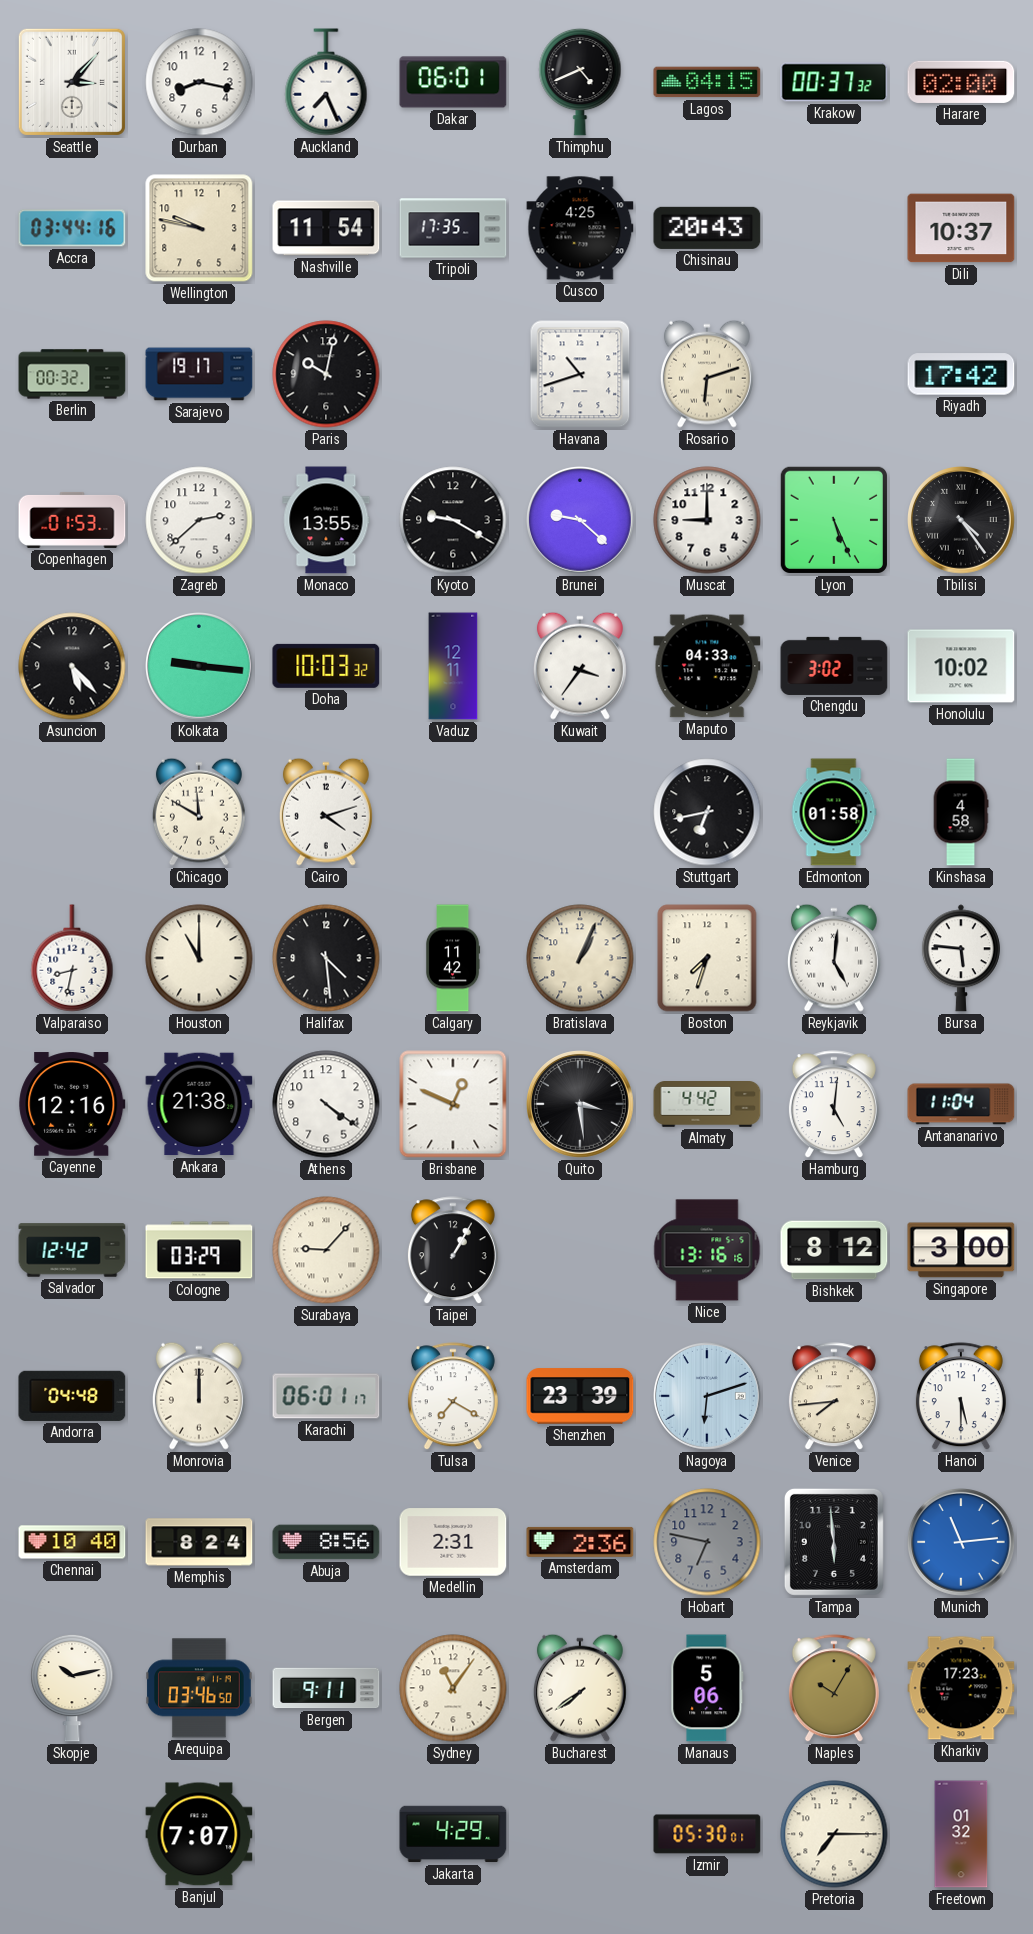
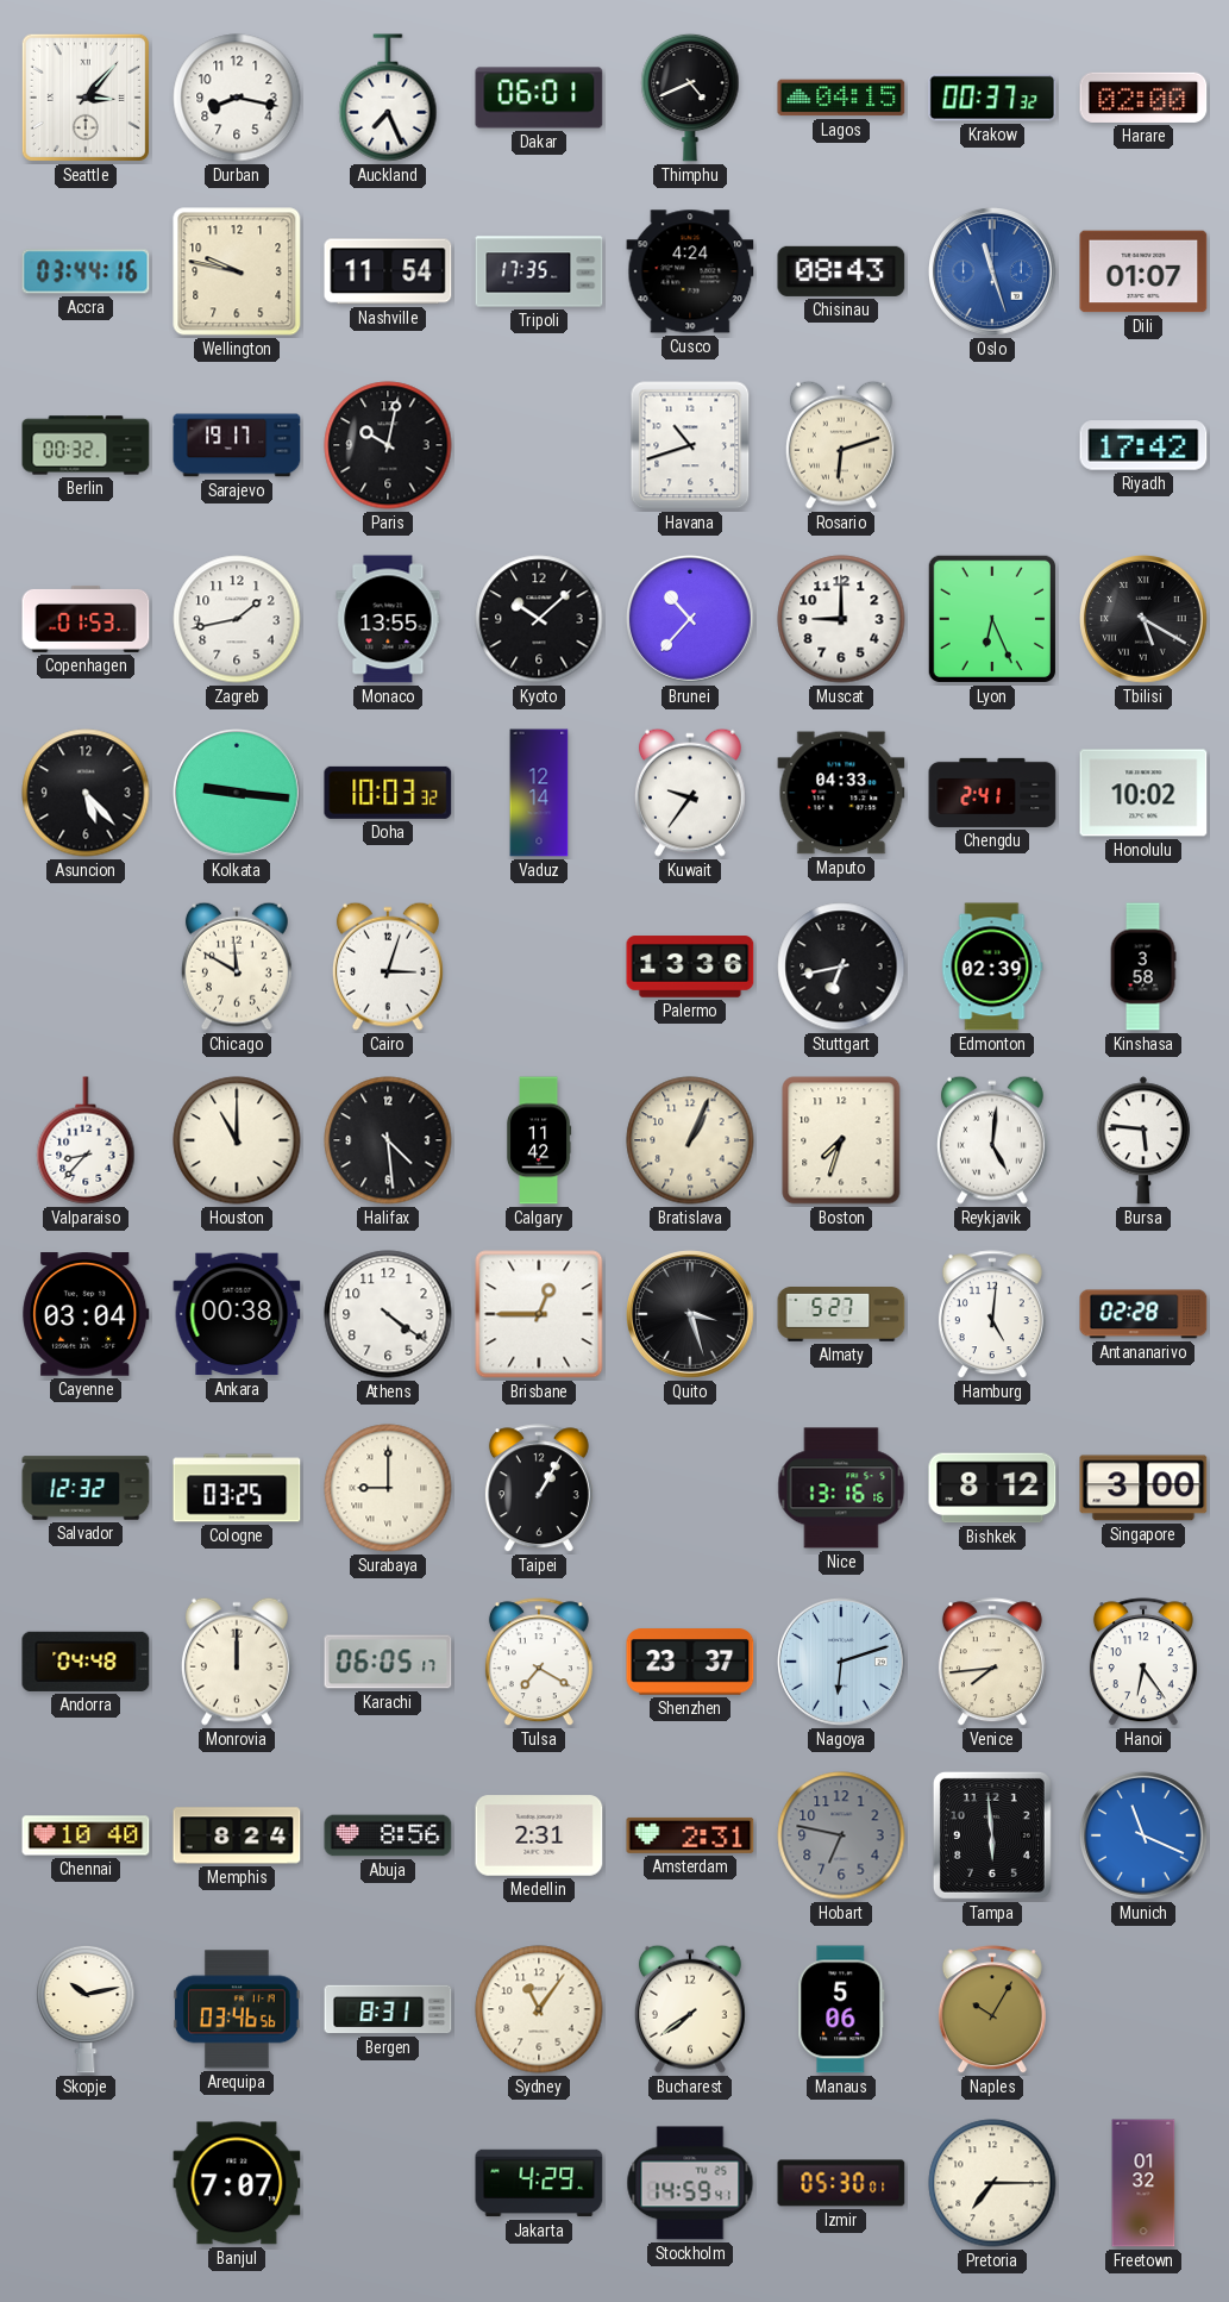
Cusco: 4:25 -> 4:24 (690, 271)
Chisinau: 20:43 -> 08:43 (841, 271)
Oslo: none -> 11:27 (993, 273)
Dili: 10:37 -> 01:07 (1143, 271)
Zagreb: 2:38 -> 1:43 (237, 619)
Kyoto: 9:20 -> 10:08 (539, 619)
Brunei: 9:22 -> 10:37 (691, 620)
Lyon: 5:26 -> 6:26 (992, 619)
Tbilisi: 4:24 -> 5:20 (1145, 620)
Vaduz: 12:11 -> 12:14 (539, 793)
Kuwait: 3:36 -> 9:36 (690, 793)
Chengdu: 3:02 -> 2:41 (992, 793)
Cairo: 4:12 -> 3:03 (388, 967)
Palermo: none -> 13:36 (690, 967)
Edmonton: 01:58 -> 02:39 (992, 967)
Kinshasa: 4:58 -> 3:58 (1143, 967)
Valparaiso: 8:32 -> 8:37 (86, 1140)
Cayenne: 12:16 -> 03:04 (86, 1314)
Ankara: 21:38 -> 00:38 (237, 1314)
Brisbane: 12:49 -> 12:45 (539, 1314)
Quito: 3:29 -> 3:27 (691, 1315)
Almaty: 4:42 -> 5:27 (841, 1315)
Antananarivo: 11:04 -> 02:28 (1143, 1314)
Salvador: 12:42 -> 12:32 (86, 1488)
Cologne: 03:29 -> 03:25 (237, 1488)
Surabaya: 9:07 -> 9:00 (388, 1488)
Karachi: 06:01 -> 06:05 (388, 1662)
Shenzhen: 23:39 -> 23:37 (690, 1662)
Hanoi: 5:30 -> 6:24 (1143, 1663)
Amsterdam: 2:36 -> 2:31 (690, 1835)
Munich: 11:14 -> 11:19 (1145, 1837)
Arequipa: 03:46:50 -> 03:46:56 (238, 2009)
Bergen: 9:11 -> 8:31 (388, 2009)
Kharkiv: 17:23 -> none (961, 1688)
Stockholm: none -> 14:59 (690, 2183)
